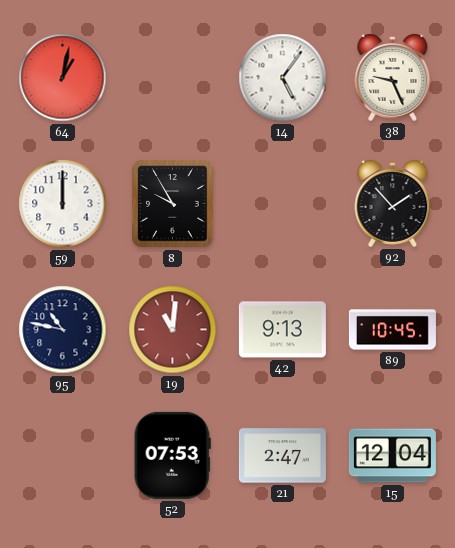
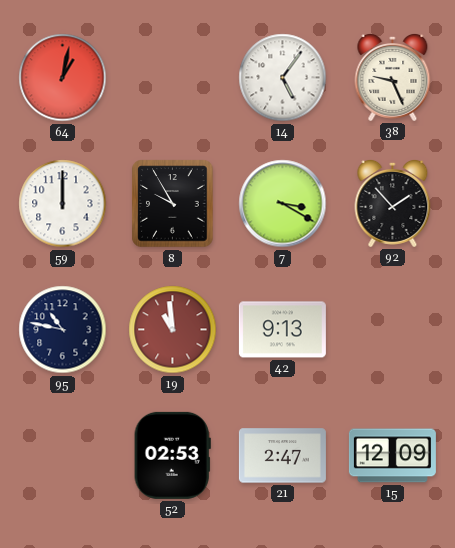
7: none -> 3:20 (283, 204)
19: 11:01 -> 10:59 (173, 330)
89: 10:45 -> none (392, 330)
52: 07:53 -> 02:53 (172, 455)
15: 12:04 -> 12:09 (392, 456)
